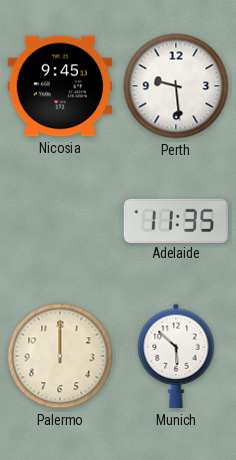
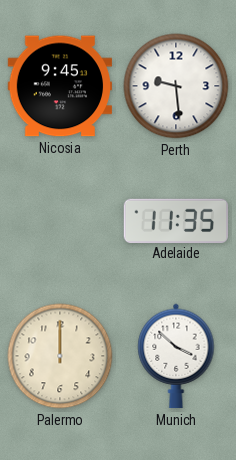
Munich: 5:52 -> 3:52 (176, 356)
